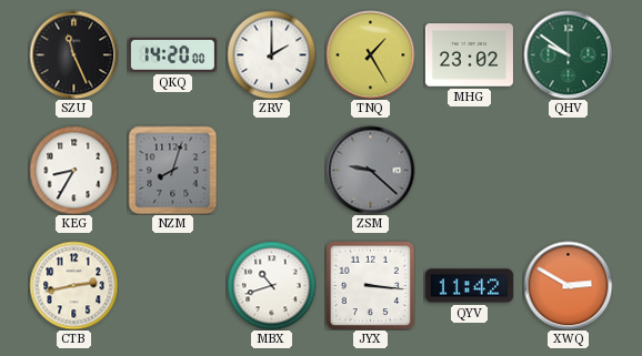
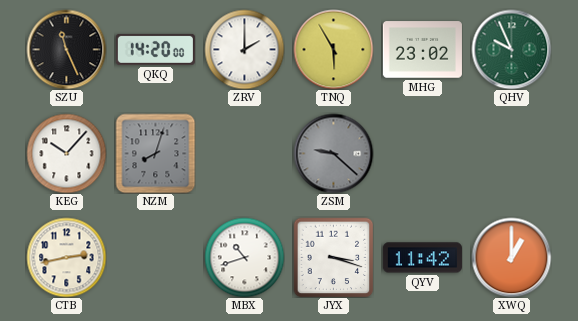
TNQ: 1:25 -> 5:55 (333, 49)
QHV: 9:51 -> 9:56 (511, 49)
KEG: 8:35 -> 10:07 (66, 153)
JYX: 3:16 -> 3:18 (333, 257)
XWQ: 2:50 -> 1:00 (511, 257)
